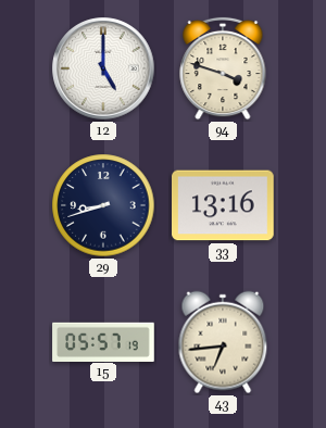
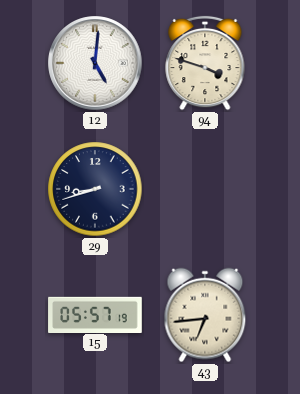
12: 5:00 -> 5:01 (95, 63)
33: 13:16 -> none (223, 205)
